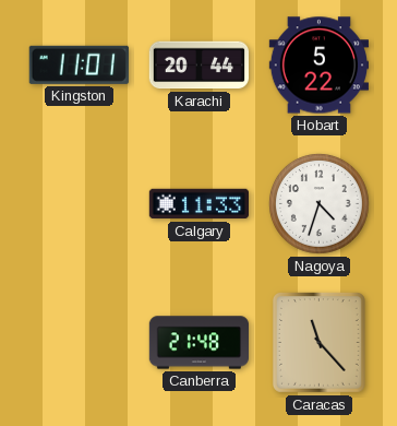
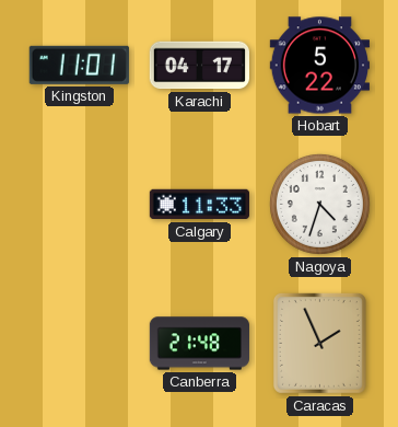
Karachi: 20:44 -> 04:17 (199, 66)
Caracas: 11:23 -> 1:56 (319, 343)
